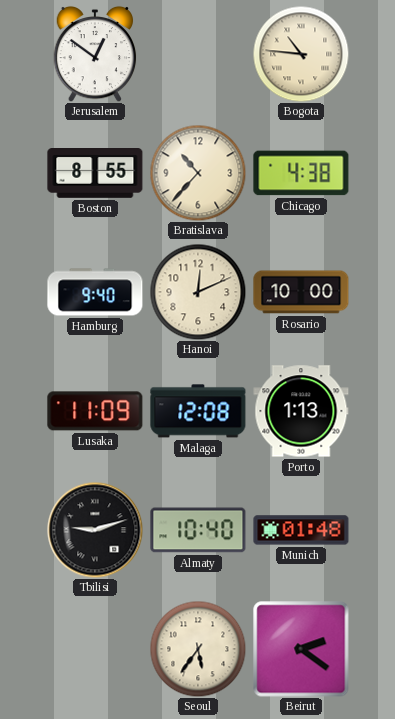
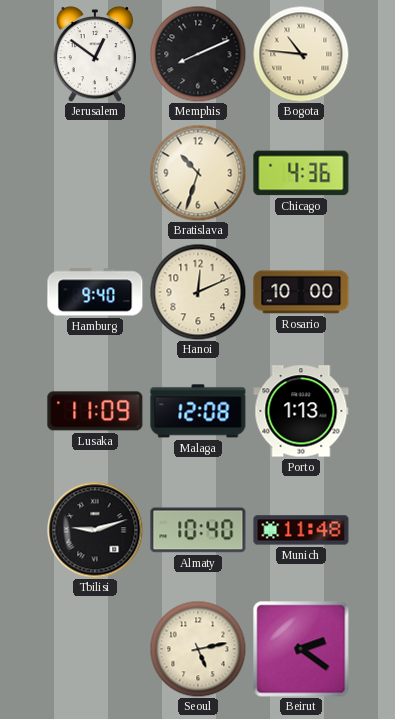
Memphis: none -> 8:11 (198, 54)
Boston: 8:55 -> none (95, 174)
Bratislava: 10:37 -> 10:33 (198, 173)
Chicago: 4:38 -> 4:36 (301, 173)
Munich: 01:48 -> 11:48 (301, 530)
Seoul: 5:36 -> 5:13 (198, 649)
